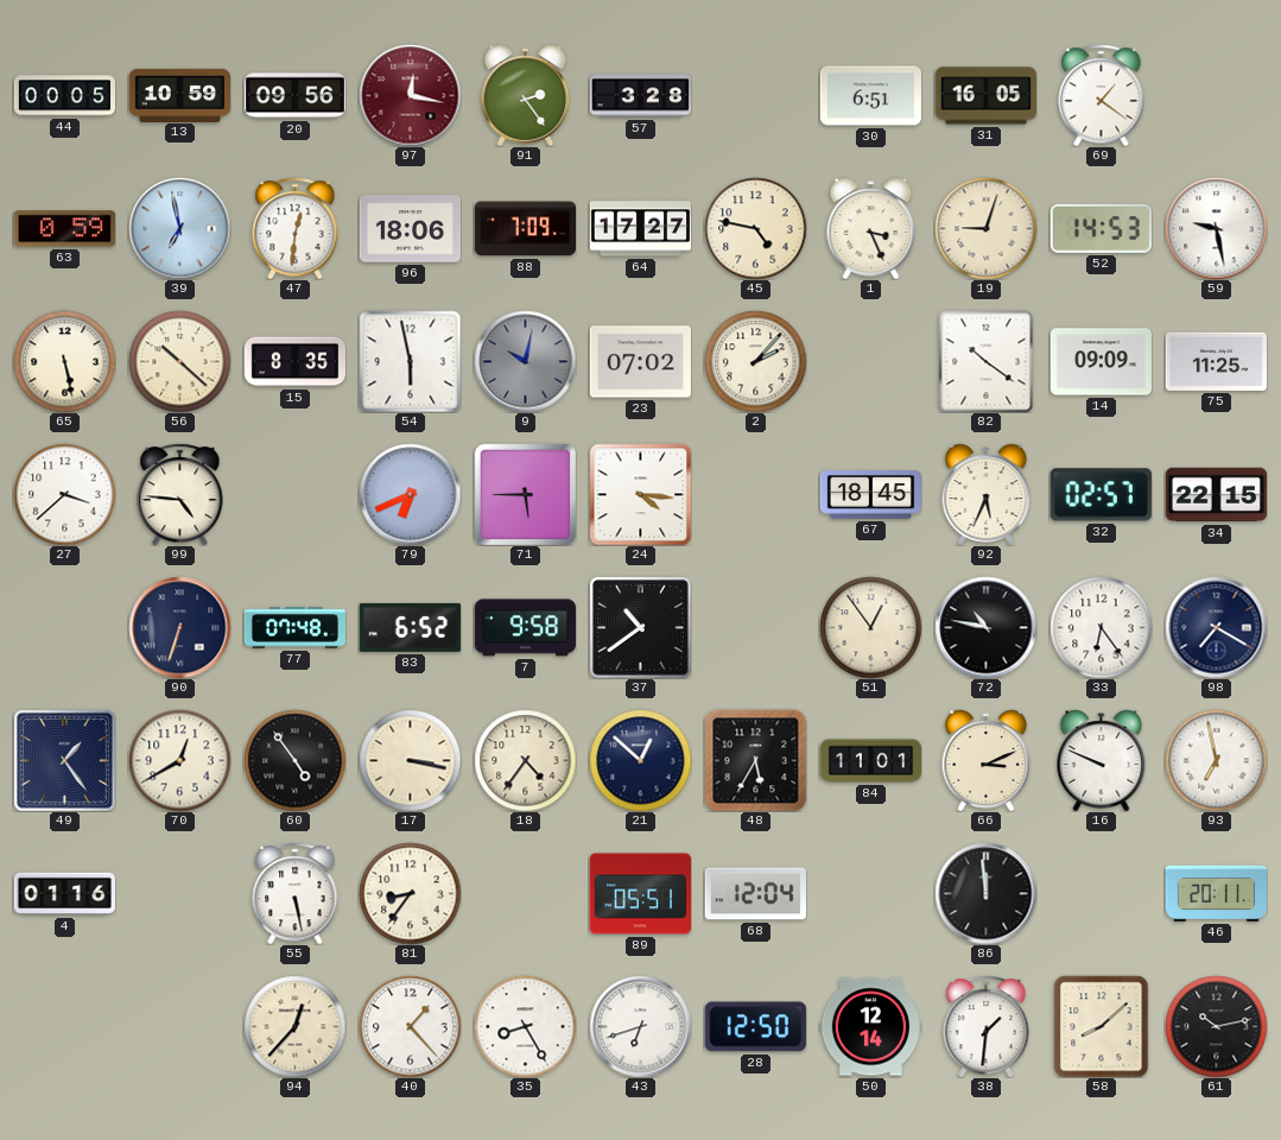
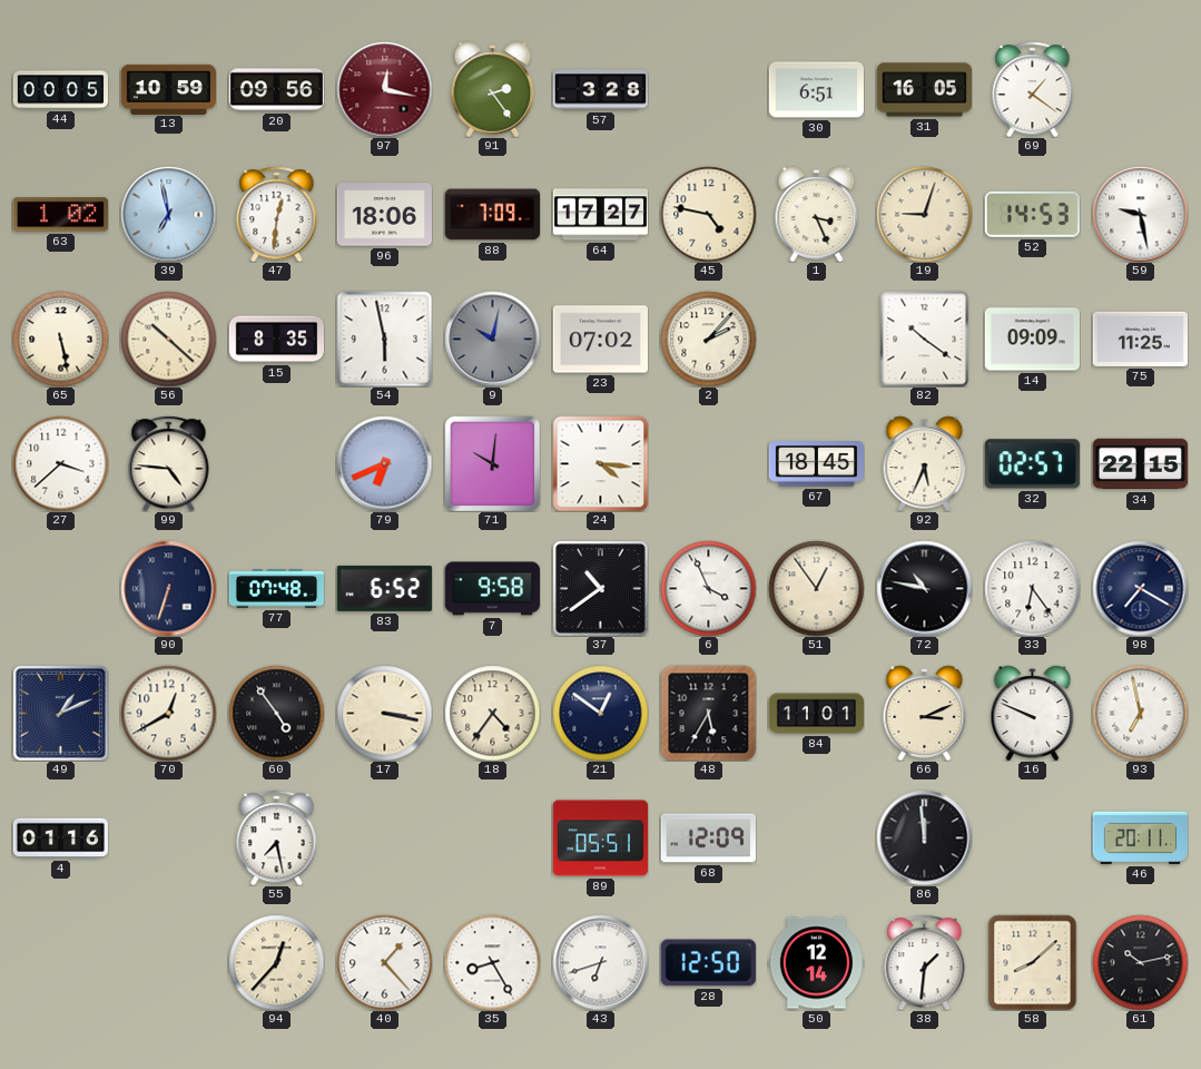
63: 0:59 -> 1:02 (60, 215)
71: 5:45 -> 10:01 (492, 463)
6: none -> 3:56 (708, 588)
49: 1:24 -> 1:11 (60, 713)
21: 12:52 -> 12:51 (600, 713)
55: 5:28 -> 7:28 (277, 837)
81: 8:36 -> none (410, 893)
68: 12:04 -> 12:09 (708, 838)
